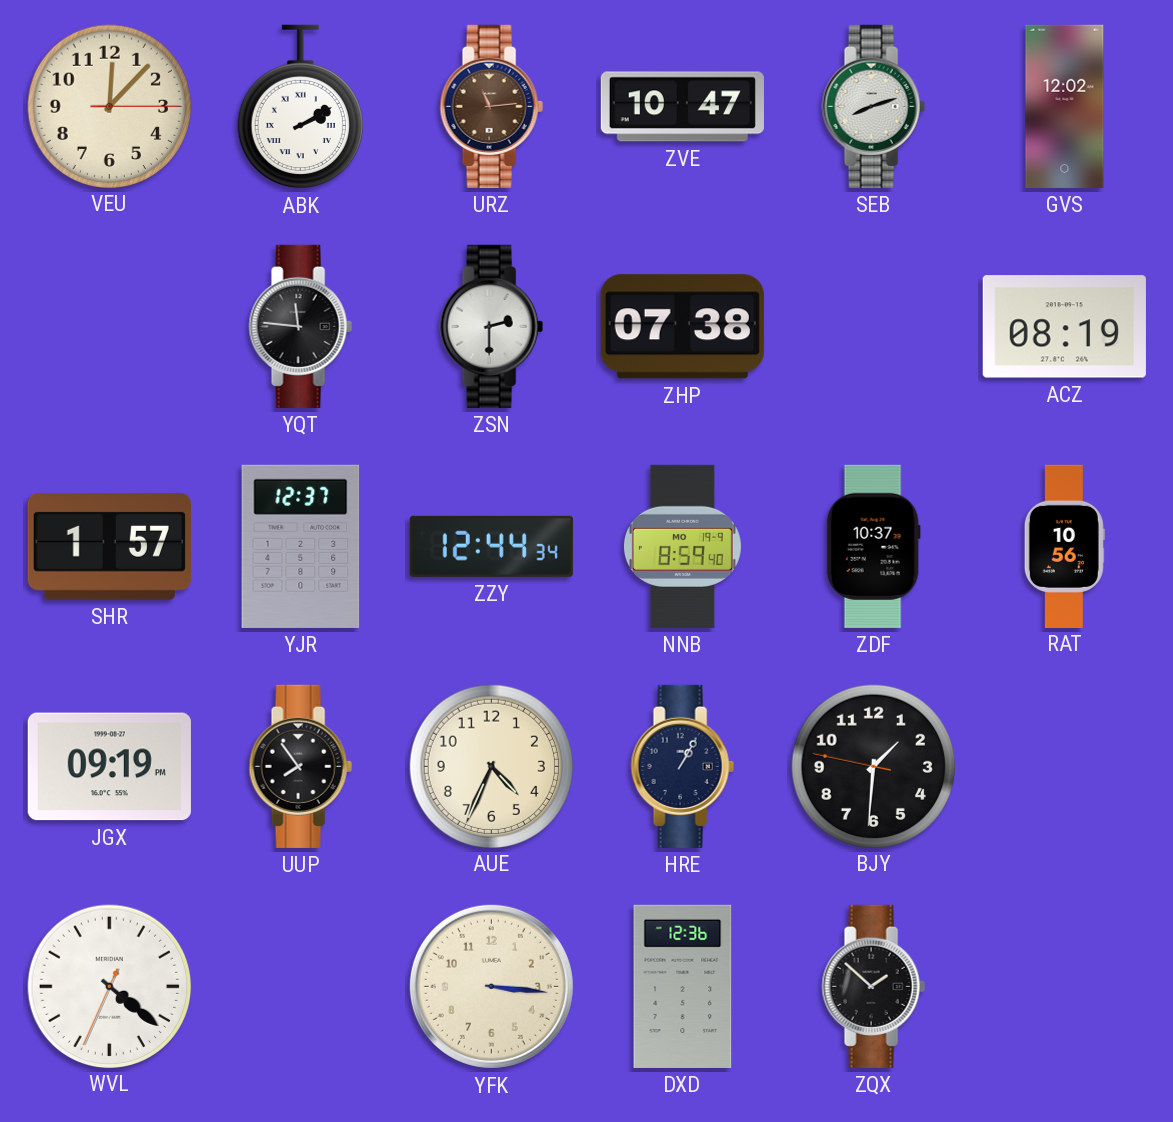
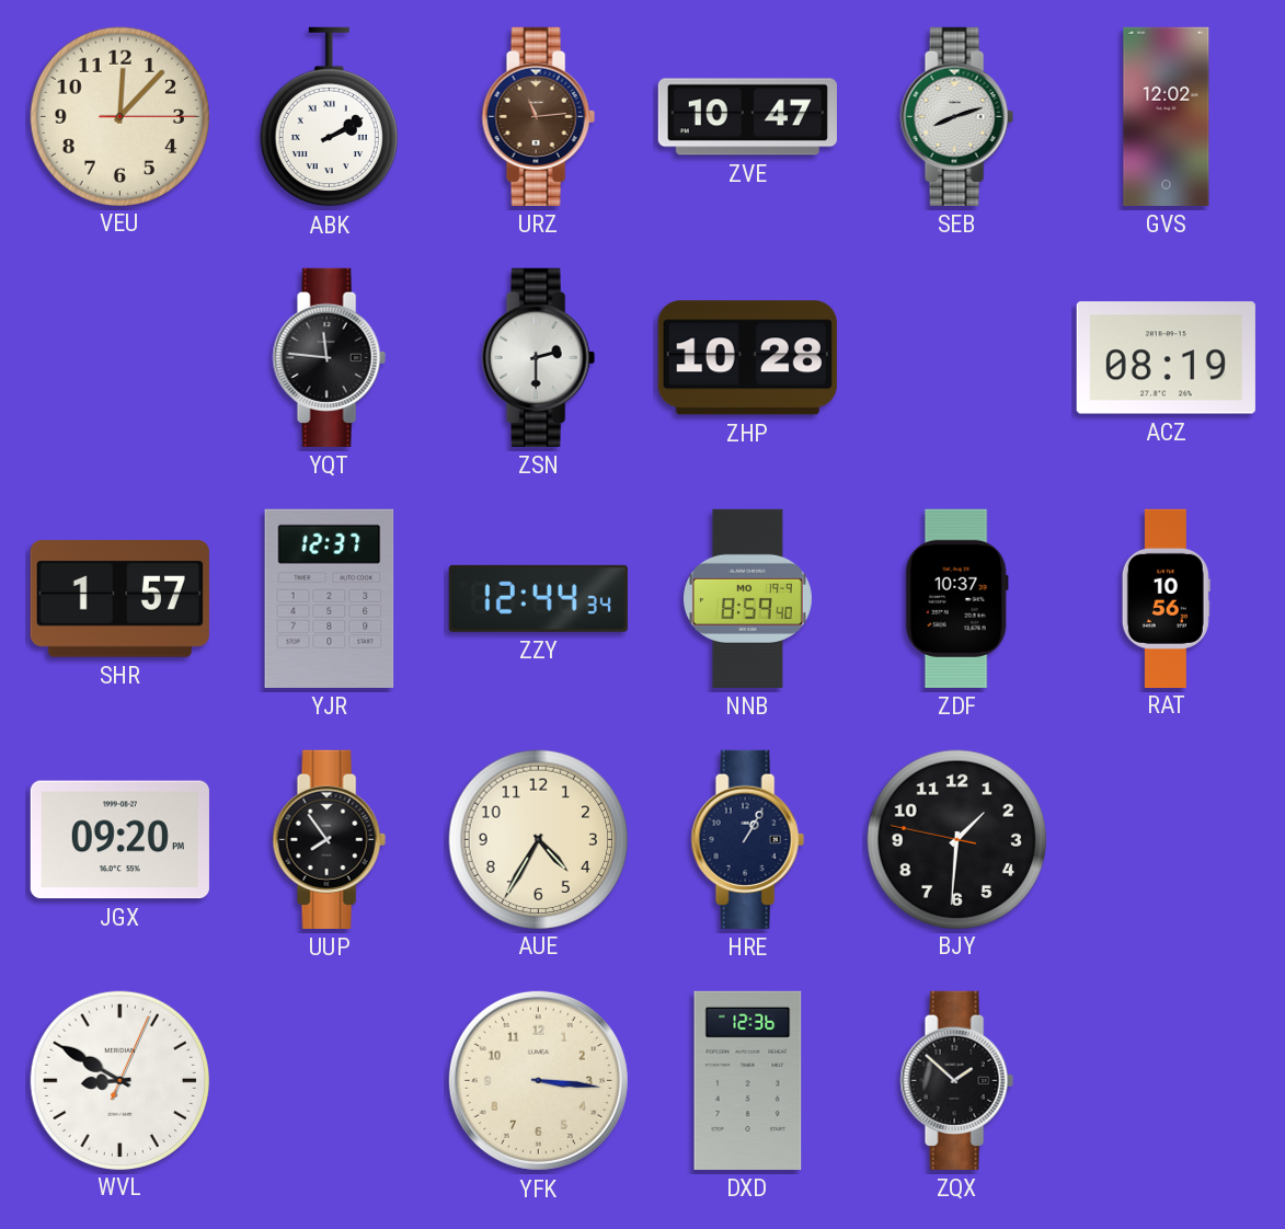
ZHP: 07:38 -> 10:28 (747, 358)
JGX: 09:19 -> 09:20 (119, 840)
AUE: 4:34 -> 4:35 (538, 839)
WVL: 4:21 -> 8:50 (119, 1080)
